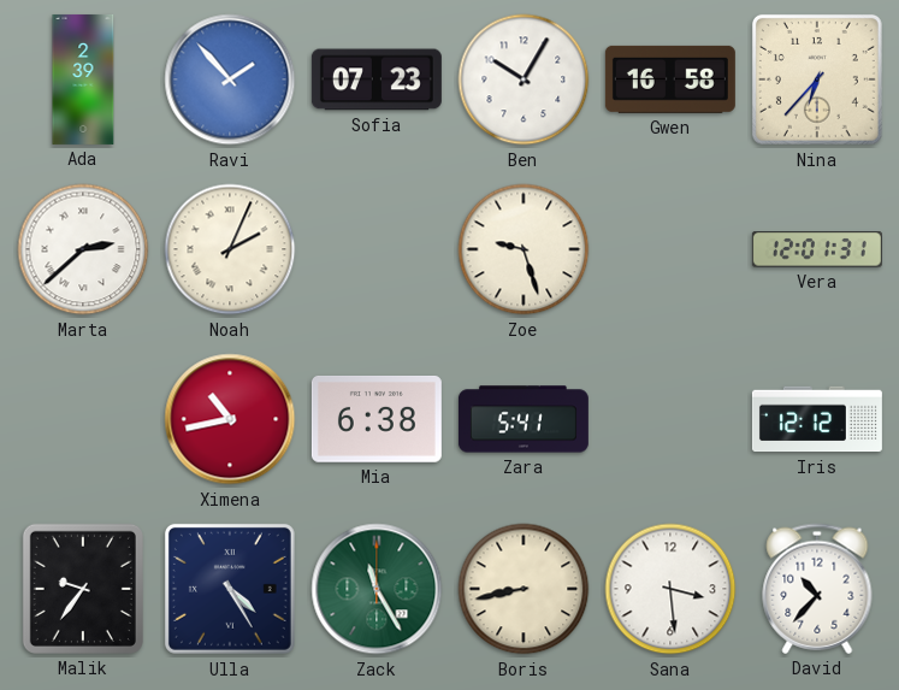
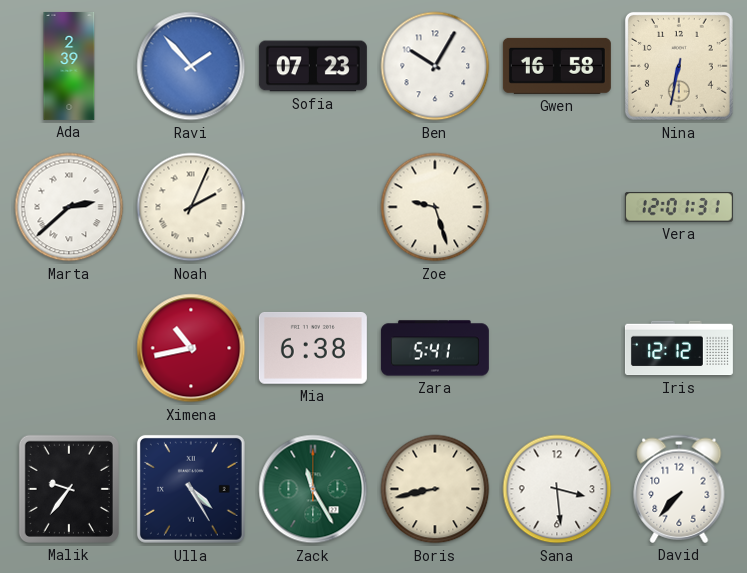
Nina: 6:37 -> 6:32 (679, 66)
David: 10:37 -> 7:37 (679, 489)
